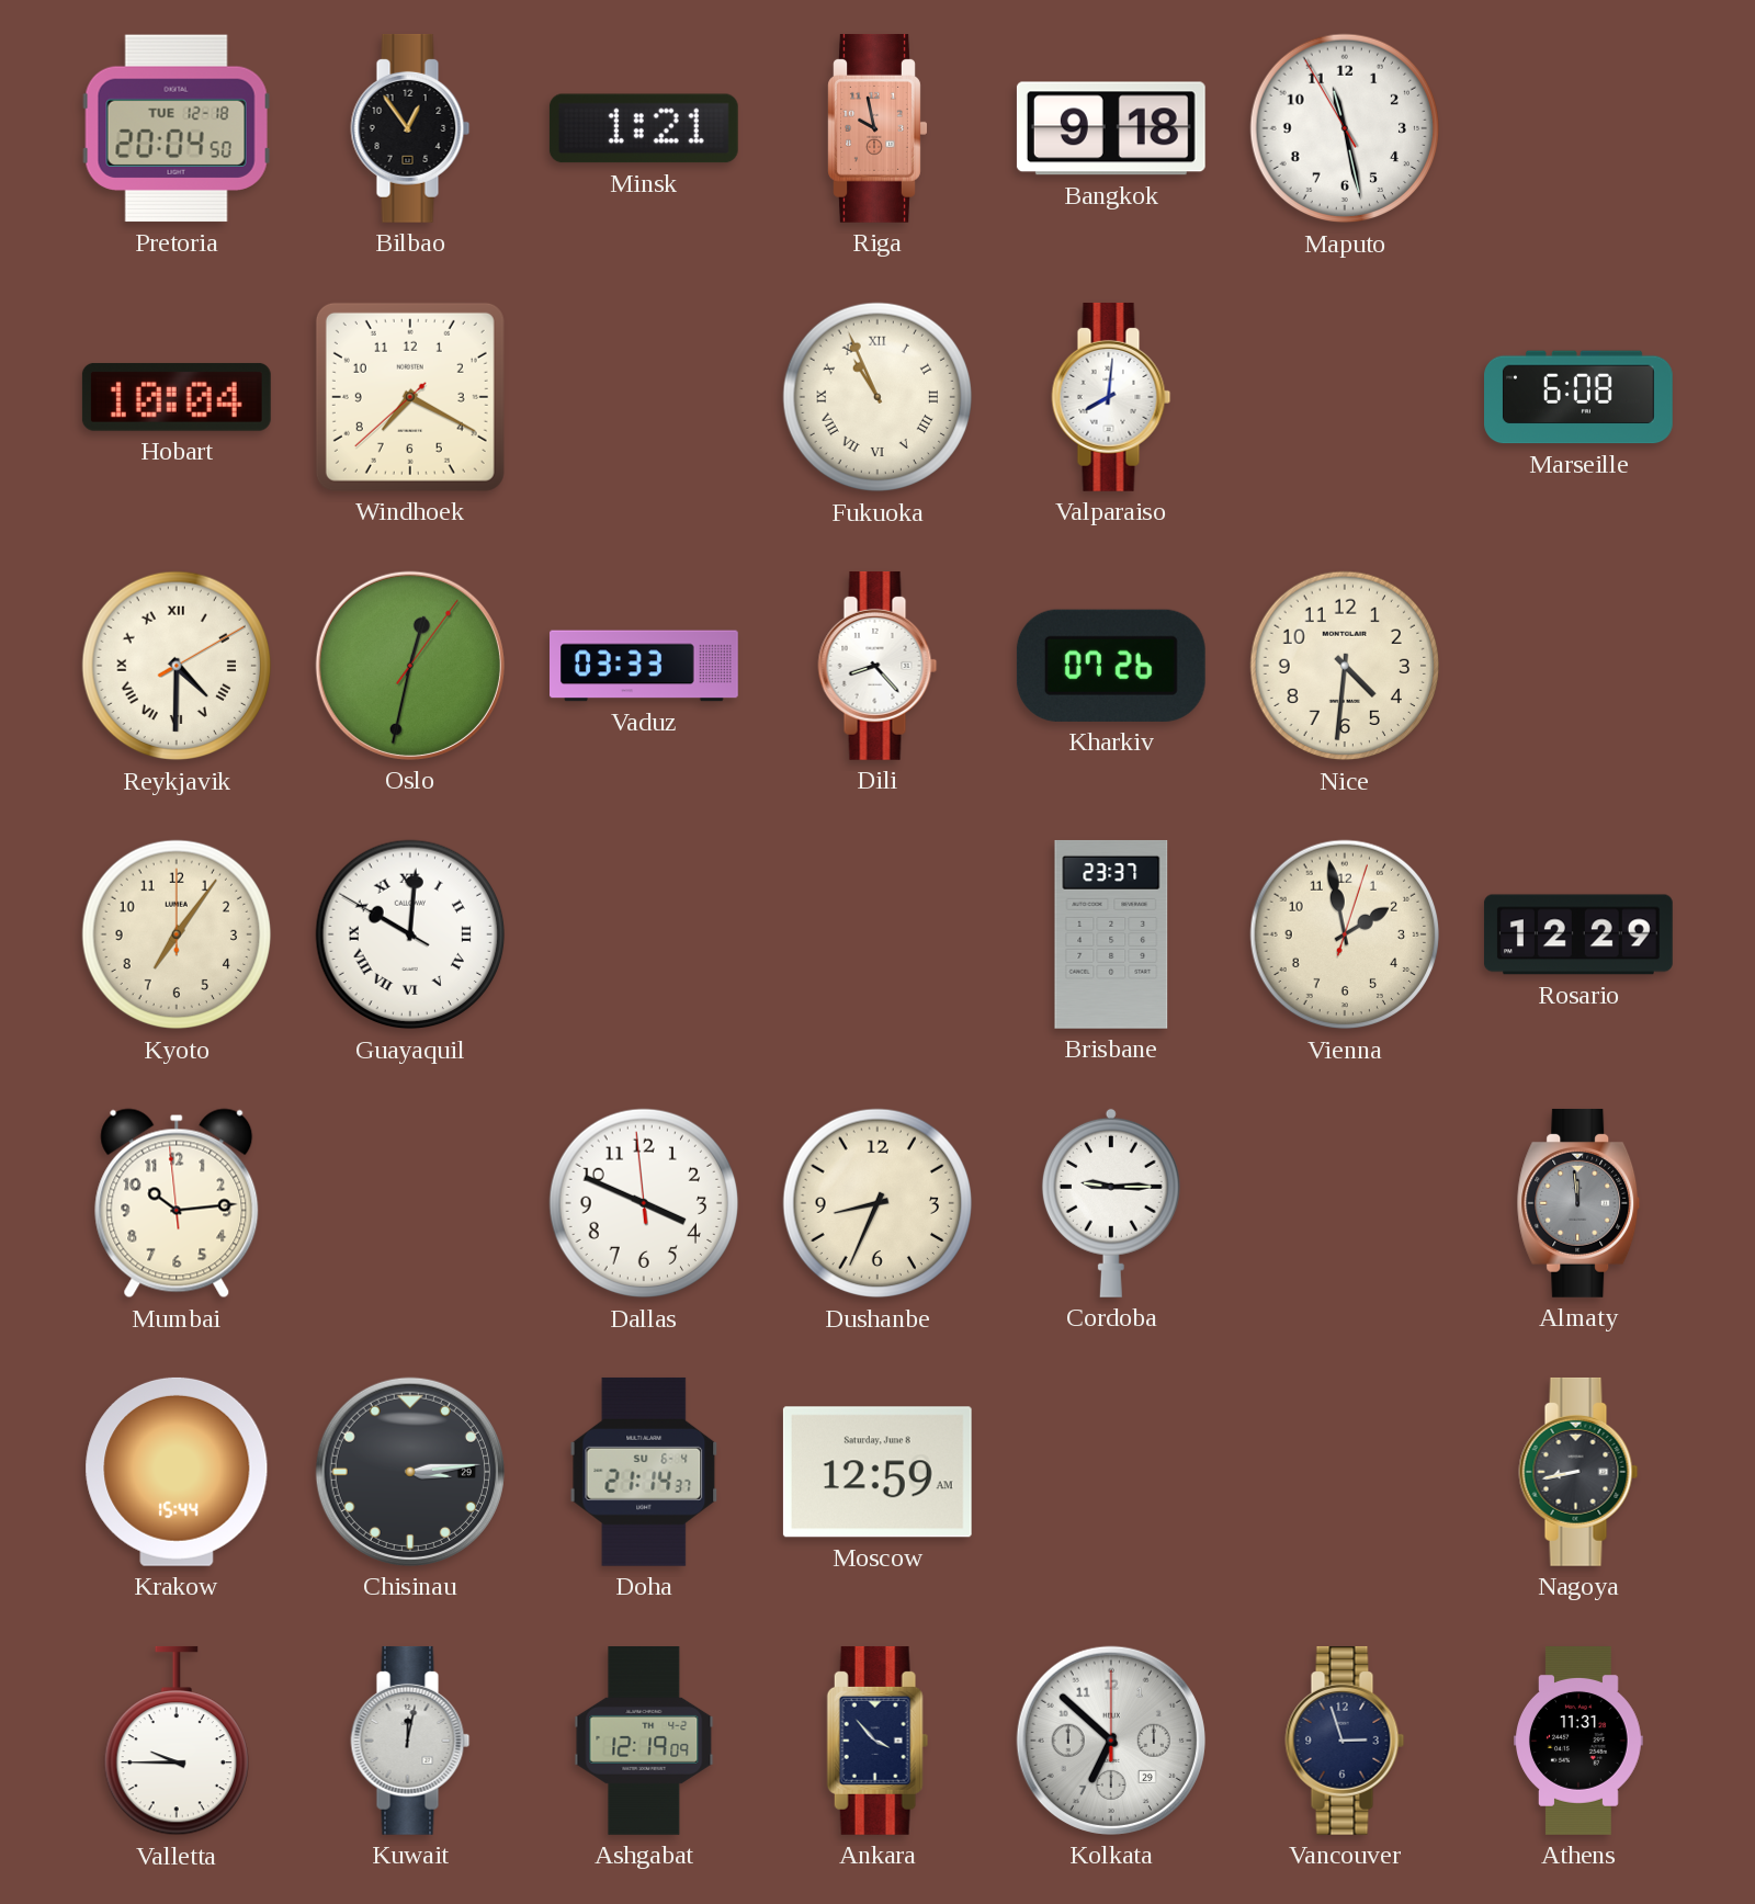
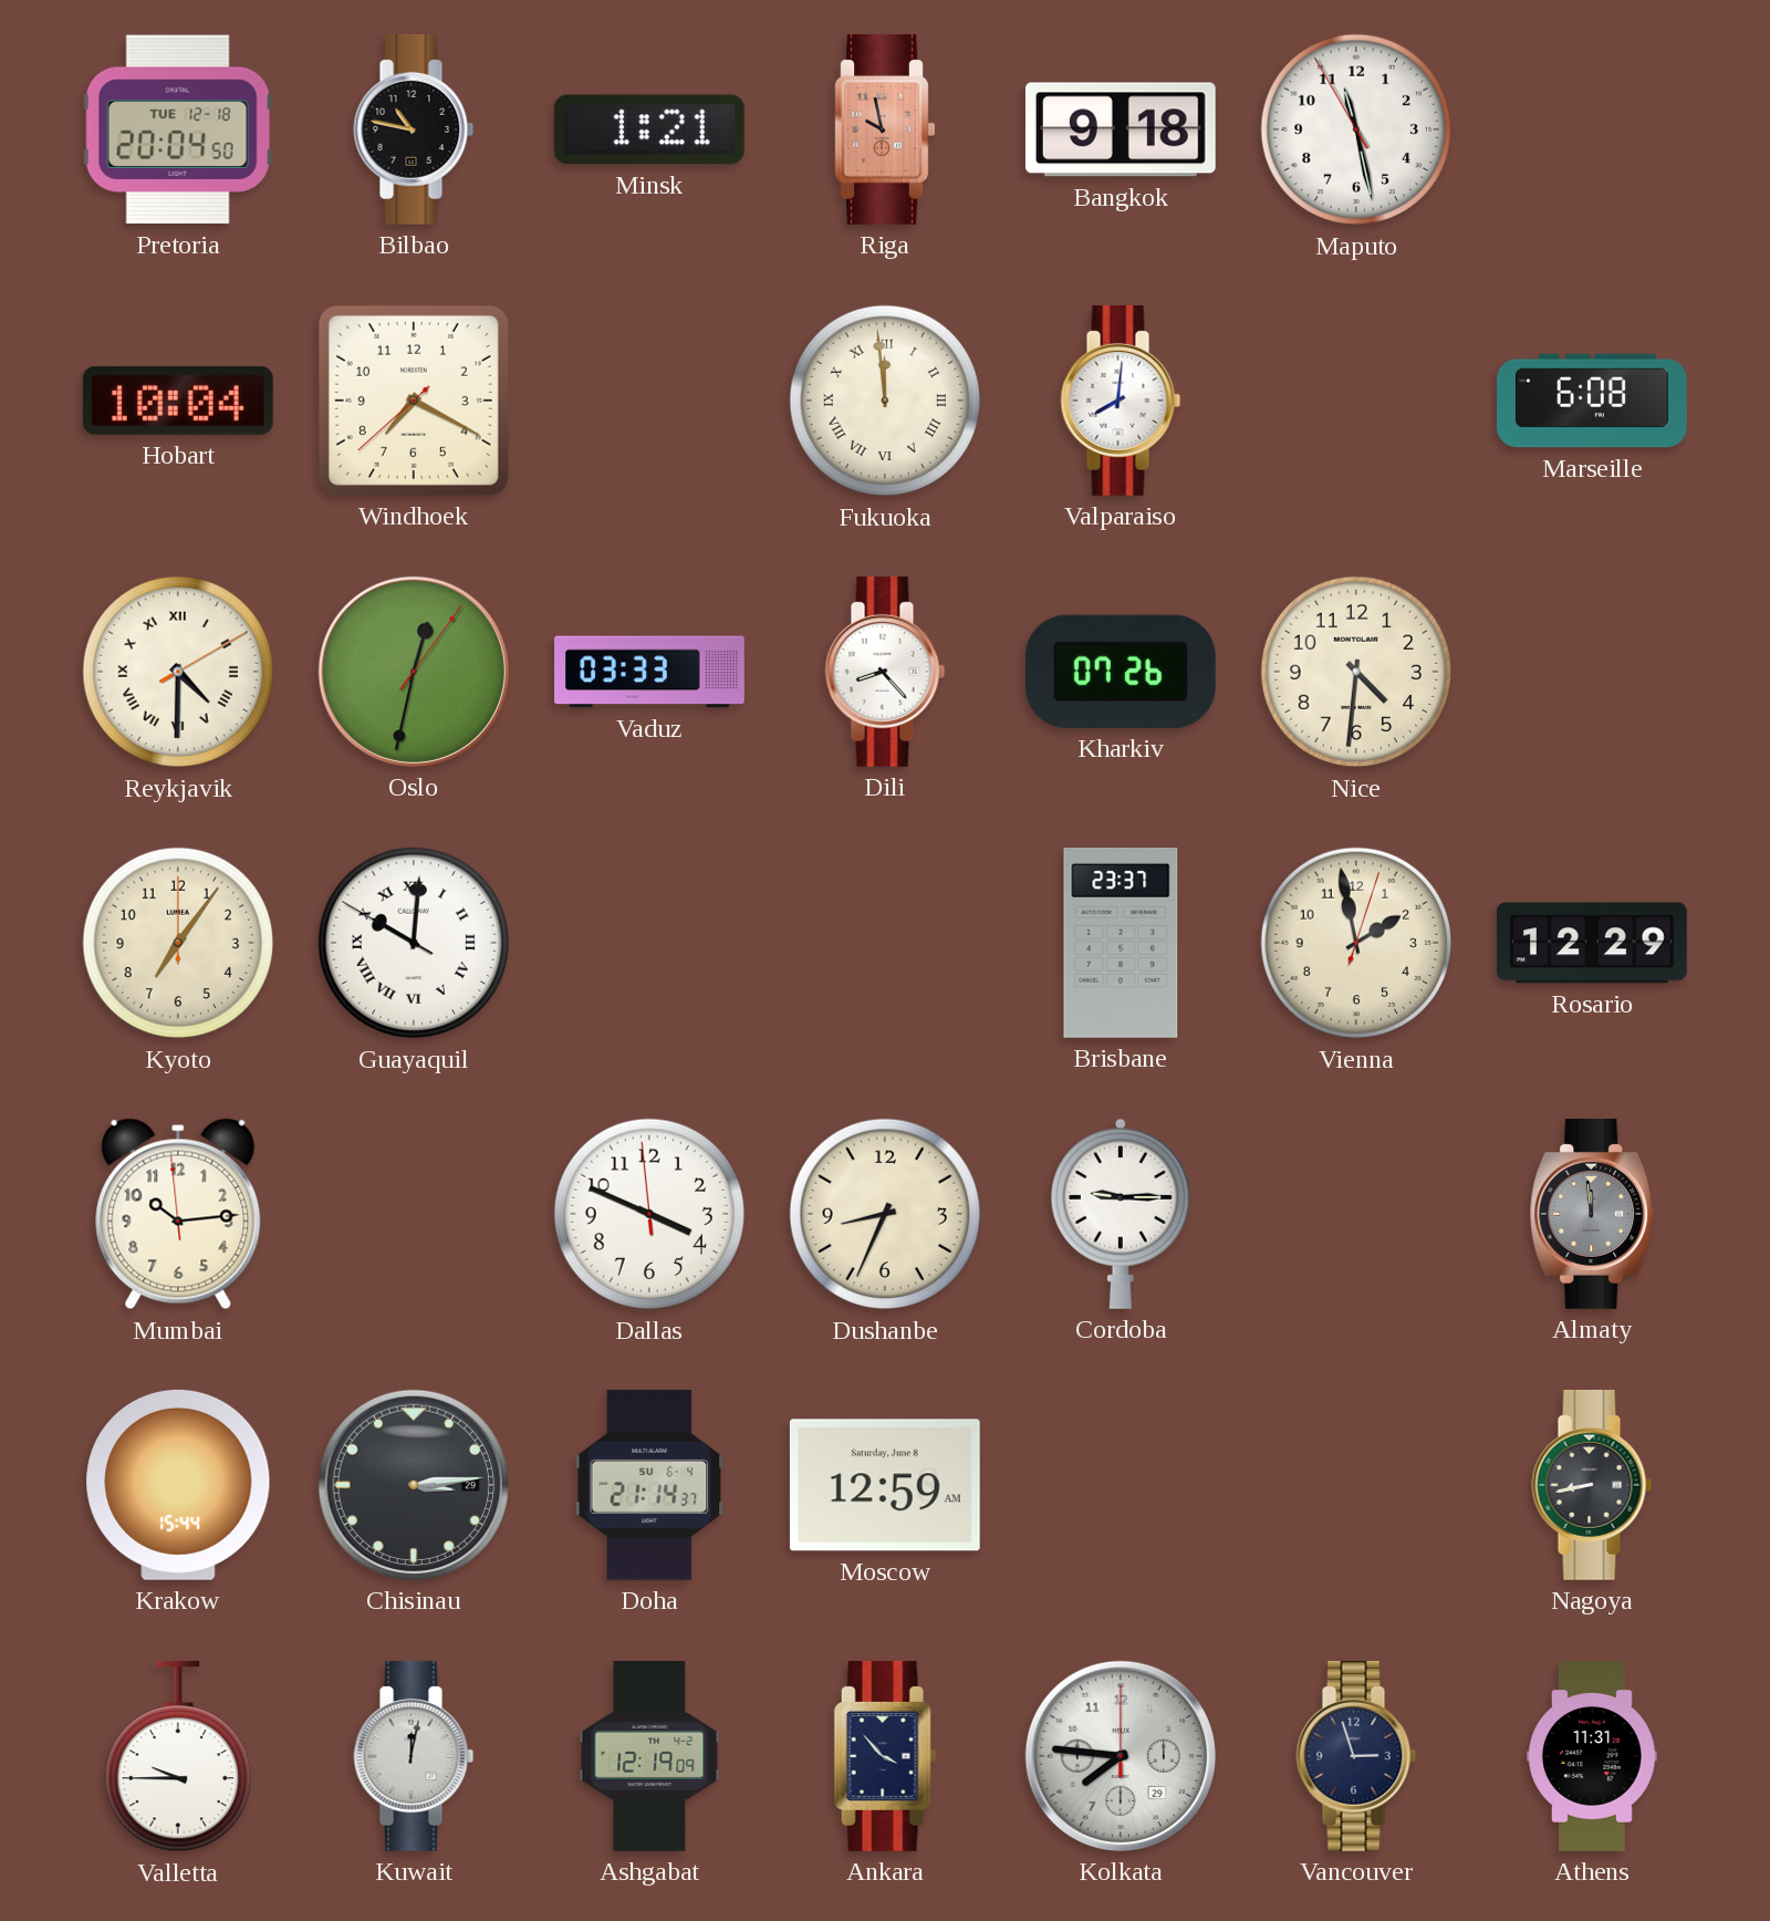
Bilbao: 12:54 -> 10:47 (414, 129)
Fukuoka: 10:56 -> 11:59 (885, 401)
Kolkata: 6:52 -> 7:46 (1121, 1756)
